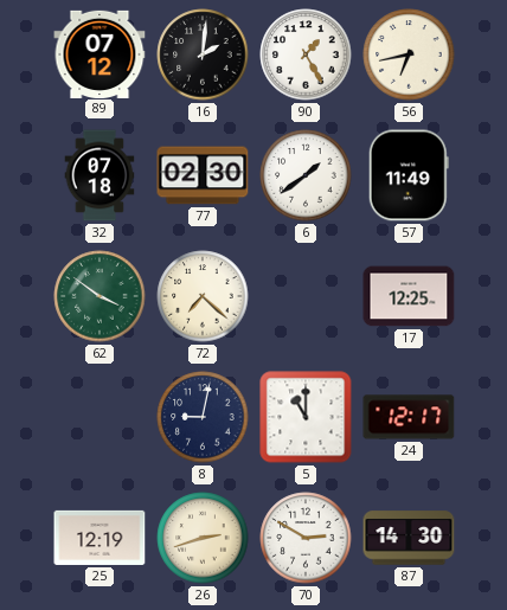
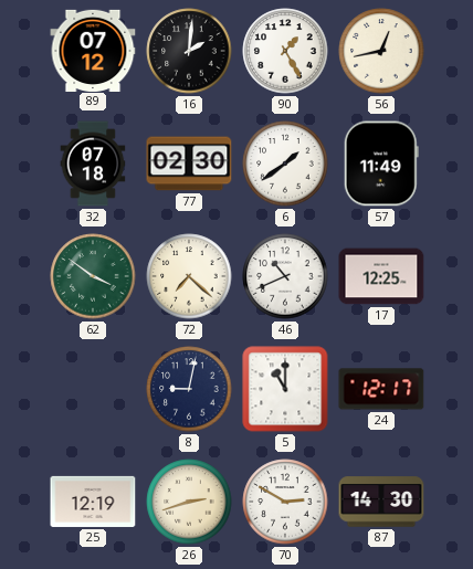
56: 6:43 -> 12:43 (381, 51)
46: none -> 10:41 (285, 276)
